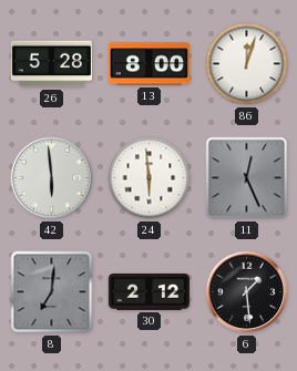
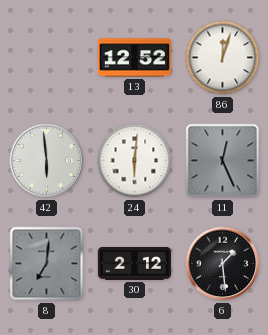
26: 5:28 -> none (51, 64)
13: 8:00 -> 12:52 (134, 58)
24: 5:59 -> 6:01 (135, 161)
